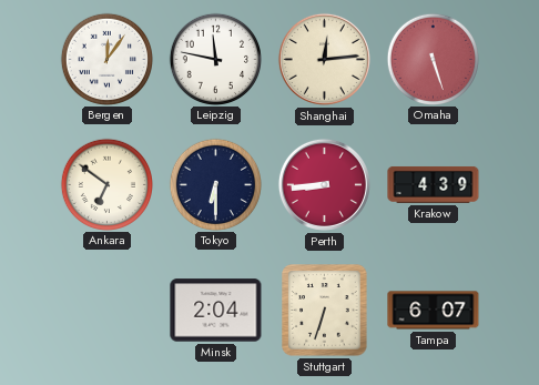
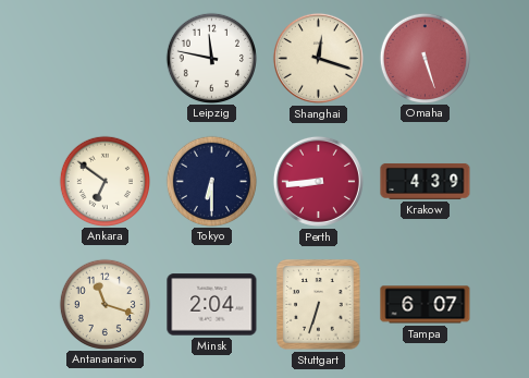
Bergen: 12:06 -> none (106, 59)
Shanghai: 12:14 -> 12:18 (318, 58)
Antananarivo: none -> 11:18 (104, 304)
